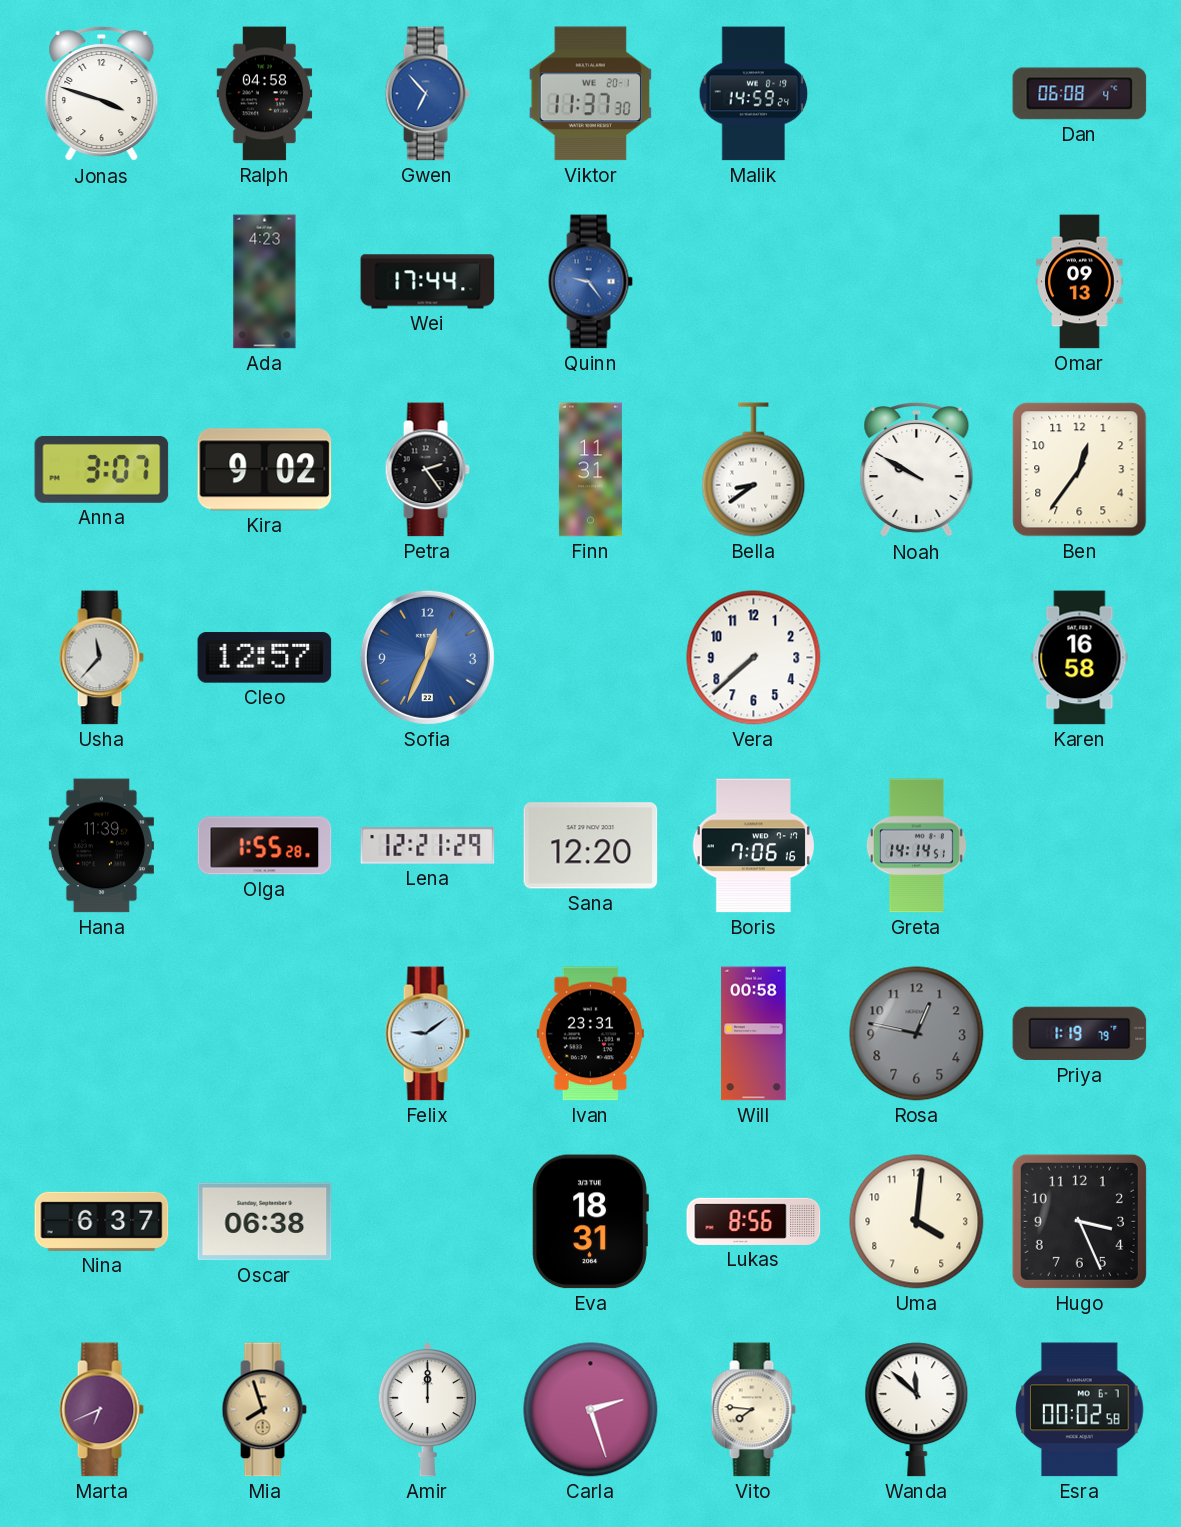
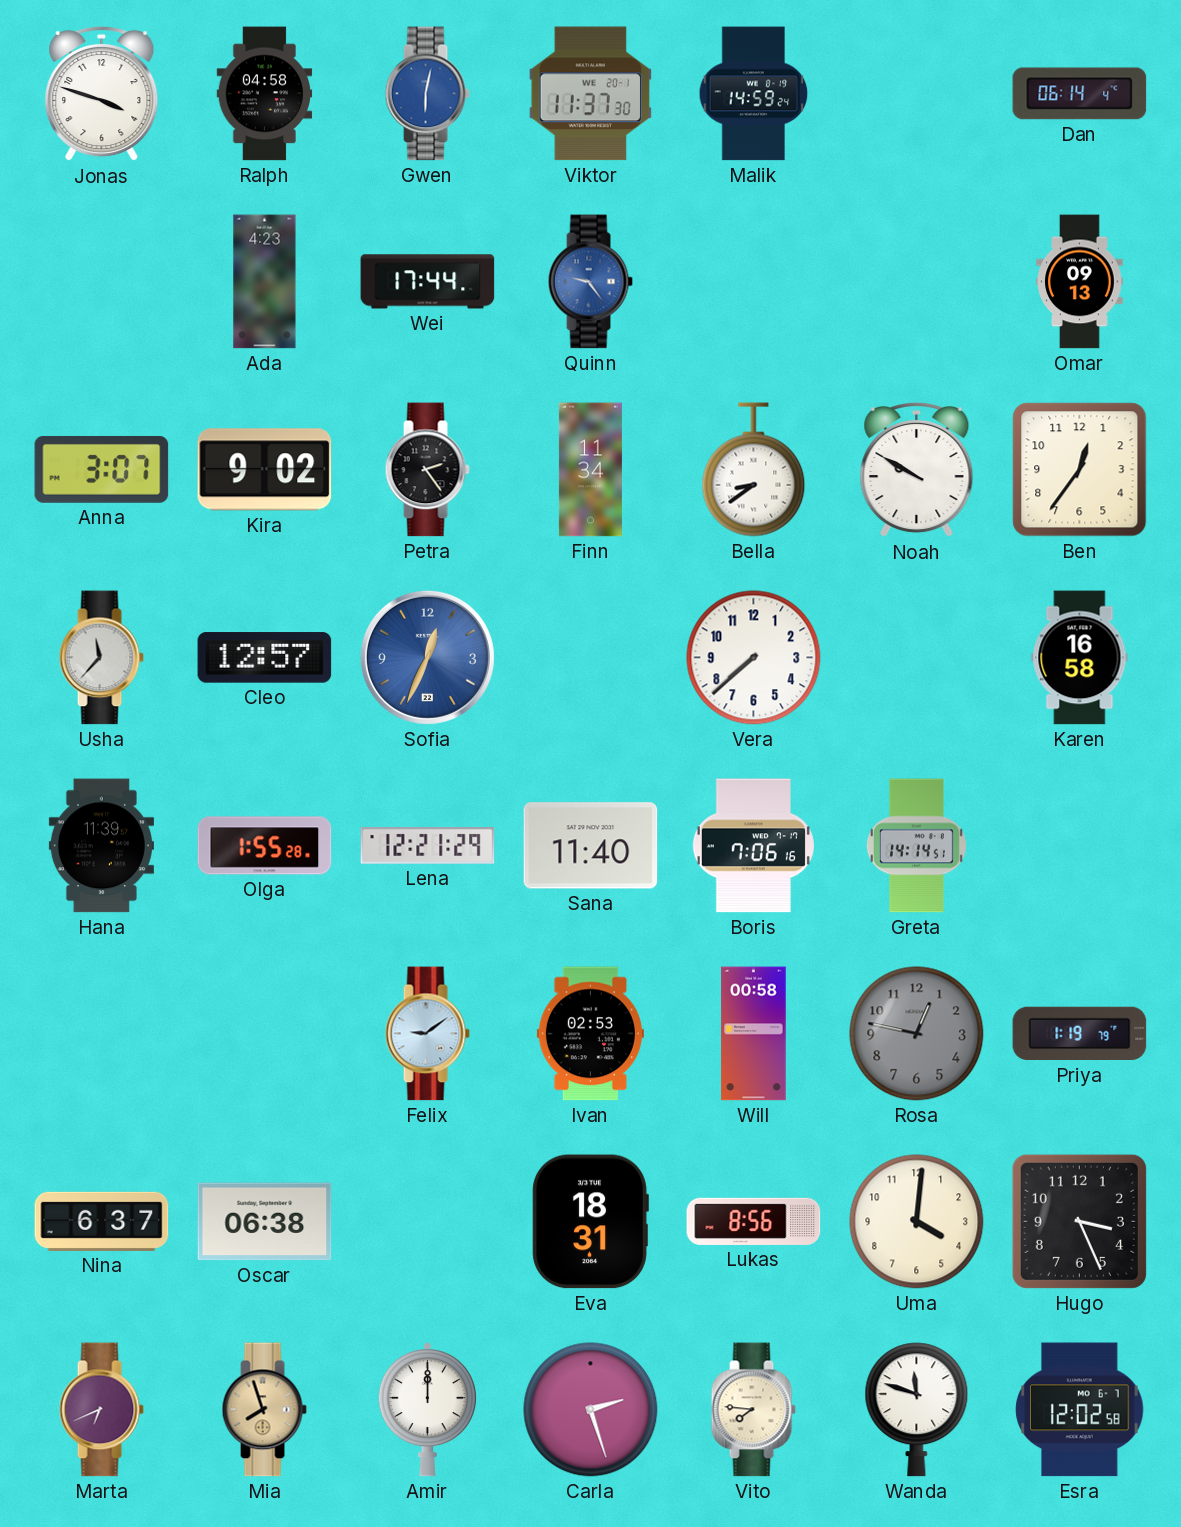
Gwen: 6:53 -> 6:02 (427, 94)
Dan: 06:08 -> 06:14 (1080, 94)
Finn: 11:31 -> 11:34 (590, 470)
Sana: 12:20 -> 11:40 (591, 846)
Ivan: 23:31 -> 02:53 (590, 1034)
Wanda: 11:52 -> 11:48 (917, 1410)
Esra: 00:02 -> 12:02 (1080, 1410)
